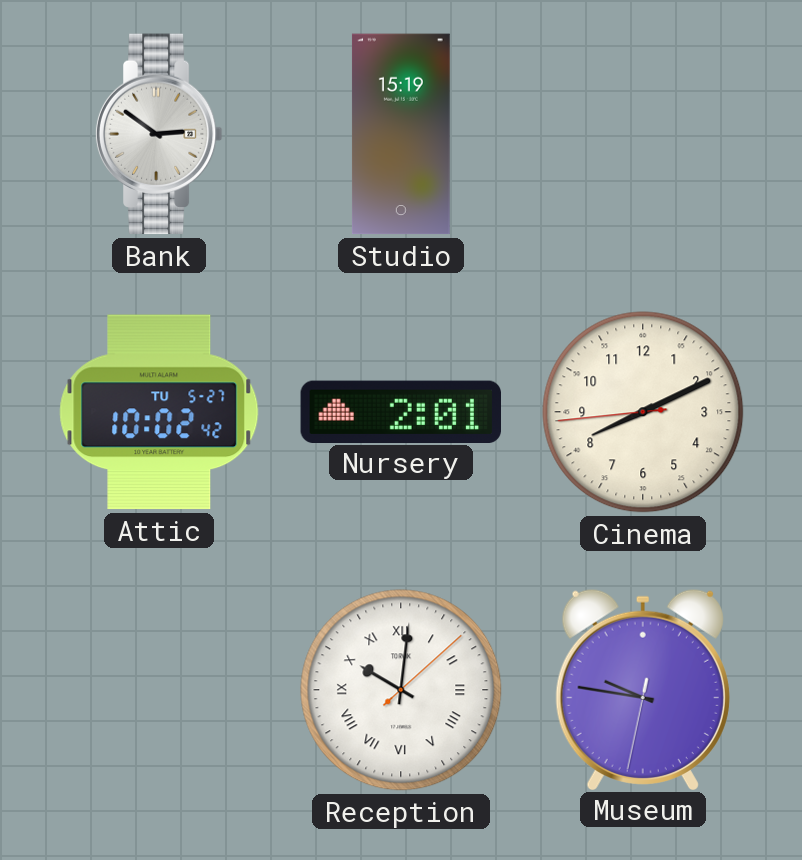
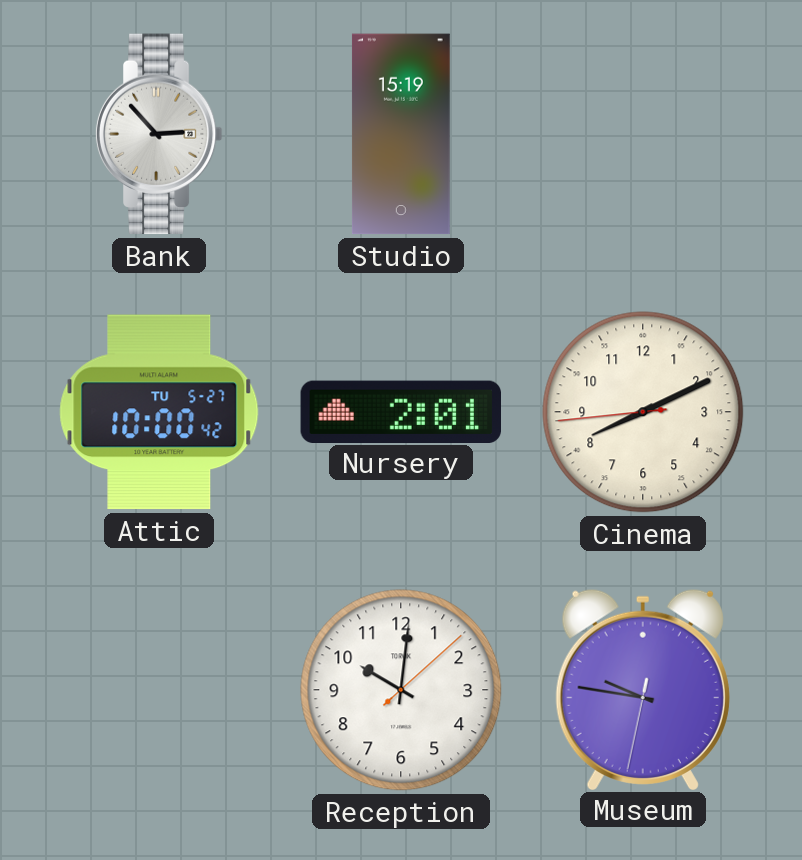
Bank: 2:51 -> 2:53 (159, 134)
Attic: 10:02 -> 10:00 (159, 412)
Reception numerals: Roman -> Arabic (401, 690)
